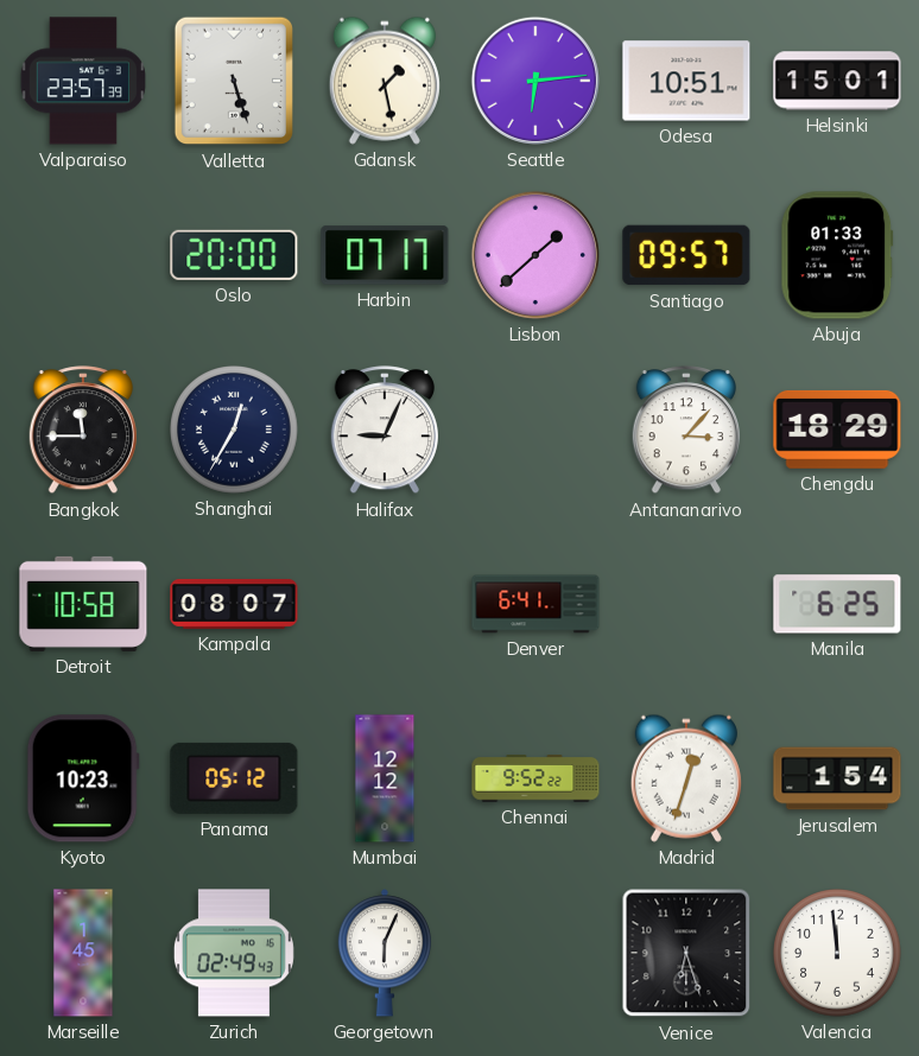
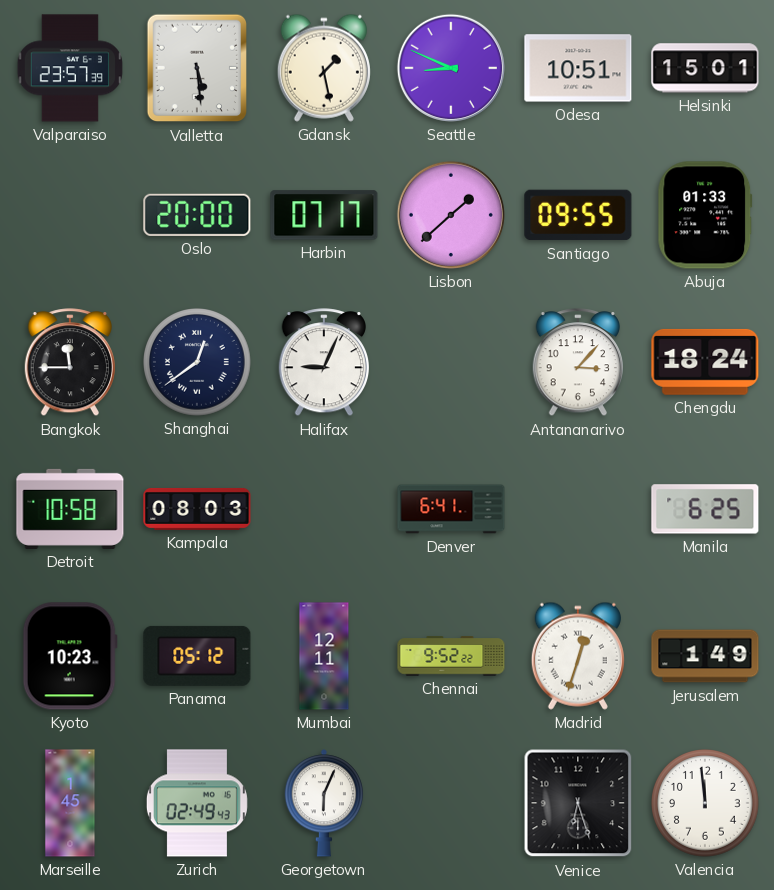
Valletta: 5:27 -> 5:29 (197, 68)
Seattle: 6:14 -> 8:49 (451, 68)
Santiago: 09:57 -> 09:55 (578, 215)
Shanghai: 12:35 -> 12:39 (198, 363)
Chengdu: 18:29 -> 18:24 (705, 362)
Kampala: 08:07 -> 08:03 (197, 509)
Mumbai: 12:12 -> 12:11 (324, 656)
Jerusalem: 1:54 -> 1:49 (705, 656)
